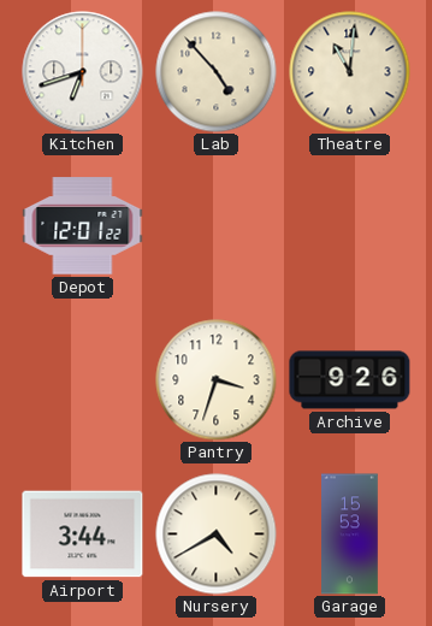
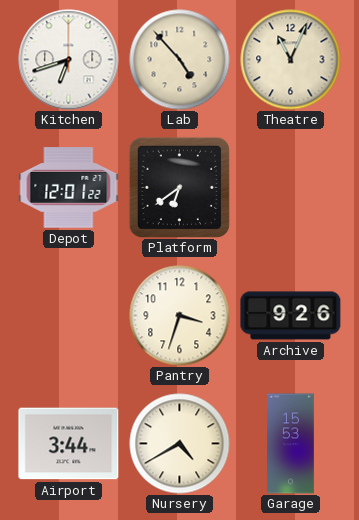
Theatre: 11:01 -> 11:04 (291, 60)
Platform: none -> 6:39 (179, 187)
